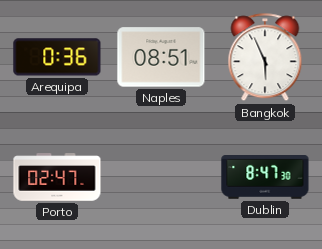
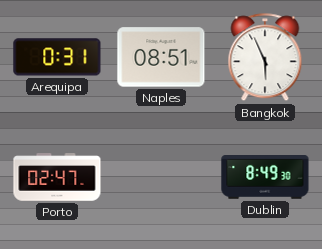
Arequipa: 0:36 -> 0:31 (57, 57)
Dublin: 8:47 -> 8:49 (265, 178)
